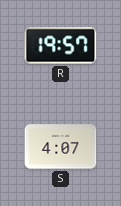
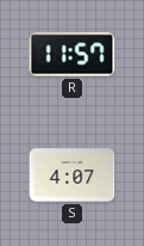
R: 19:57 -> 11:57 (73, 55)
